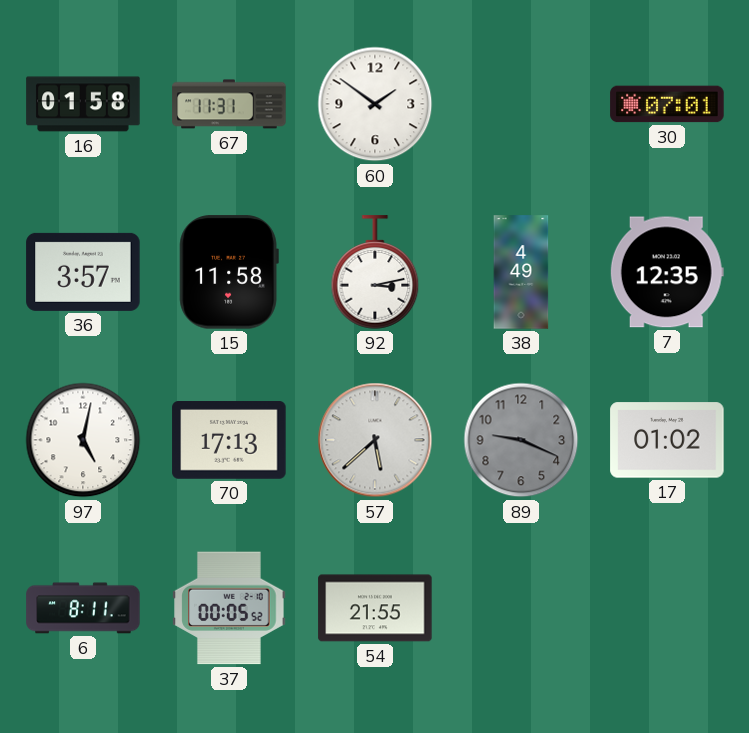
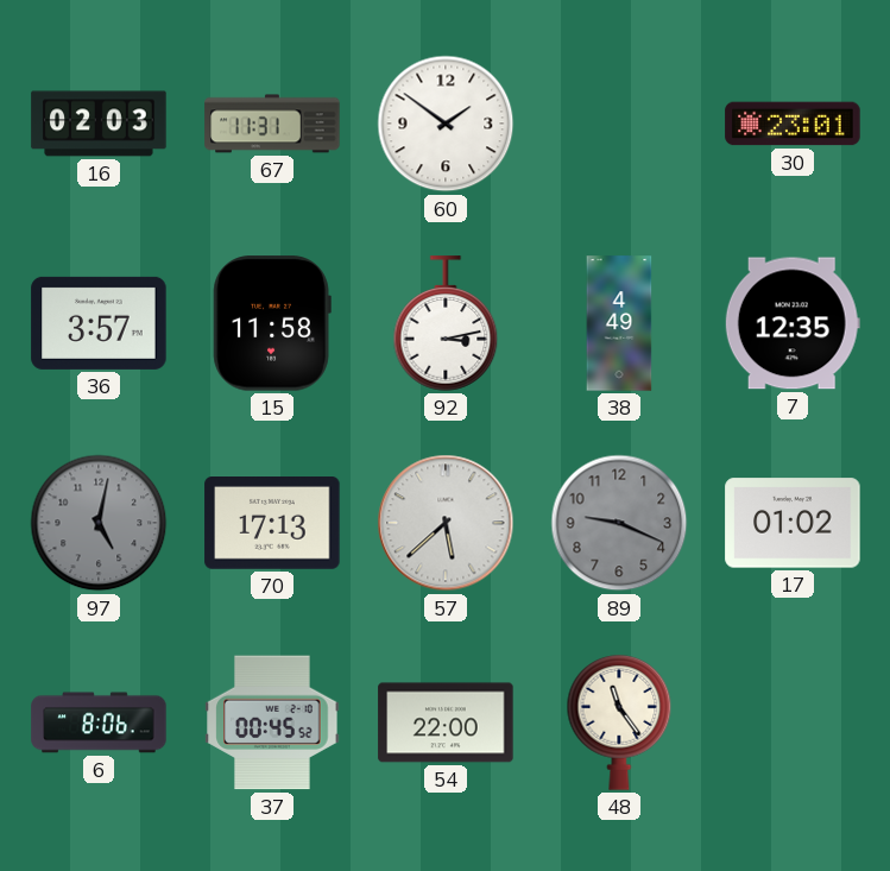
16: 01:58 -> 02:03 (99, 124)
30: 07:01 -> 23:01 (793, 124)
97 dial: white -> grey (99, 523)
6: 8:11 -> 8:06 (99, 722)
37: 00:05 -> 00:45 (272, 722)
54: 21:55 -> 22:00 (446, 722)
48: none -> 11:24 (619, 724)
